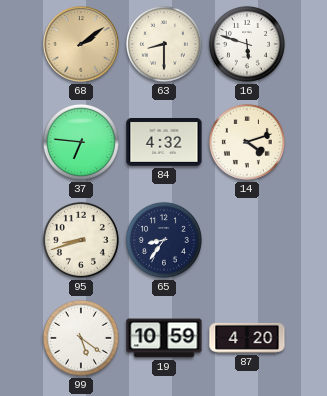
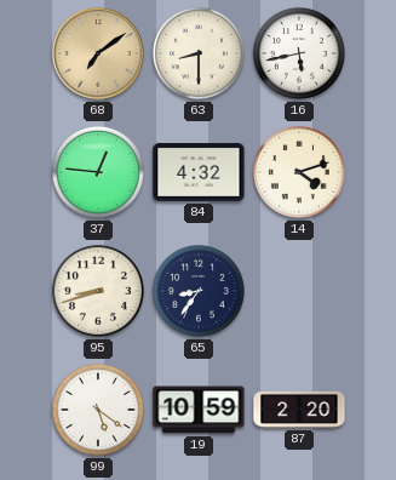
68: 2:09 -> 7:09 (98, 53)
16: 5:48 -> 5:43 (299, 53)
37: 6:46 -> 12:46 (98, 172)
87: 4:20 -> 2:20 (299, 410)
